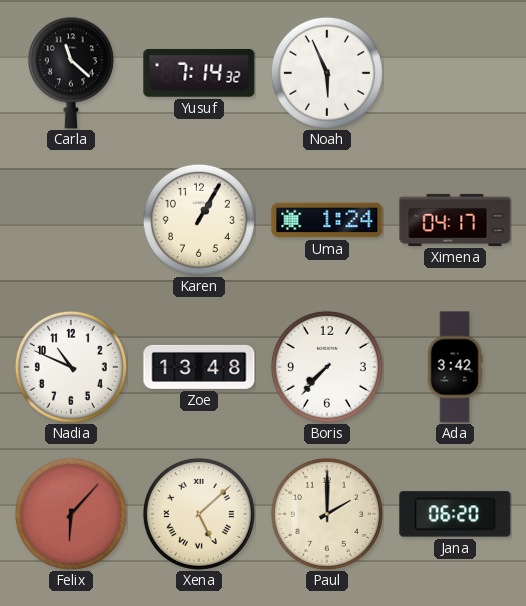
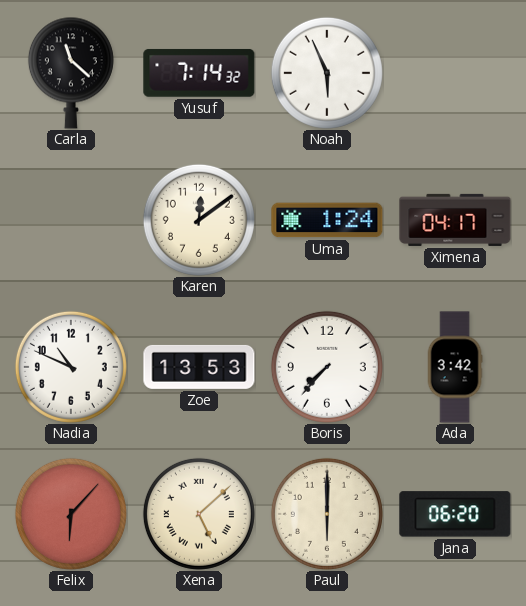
Karen: 1:05 -> 12:09 (199, 220)
Zoe: 13:48 -> 13:53 (199, 367)
Paul: 2:00 -> 6:00 (327, 514)
